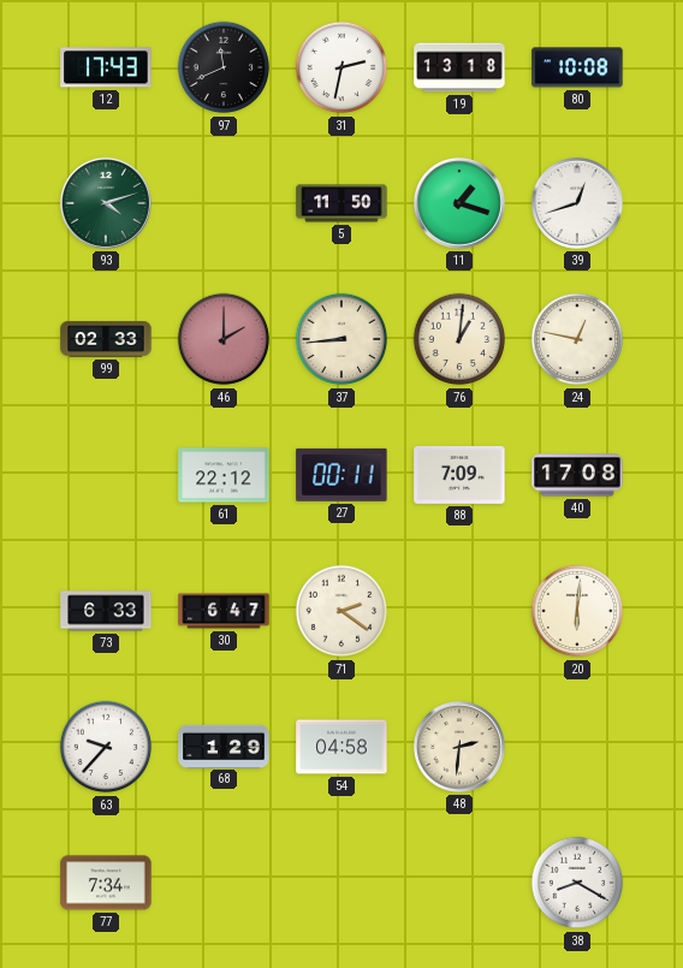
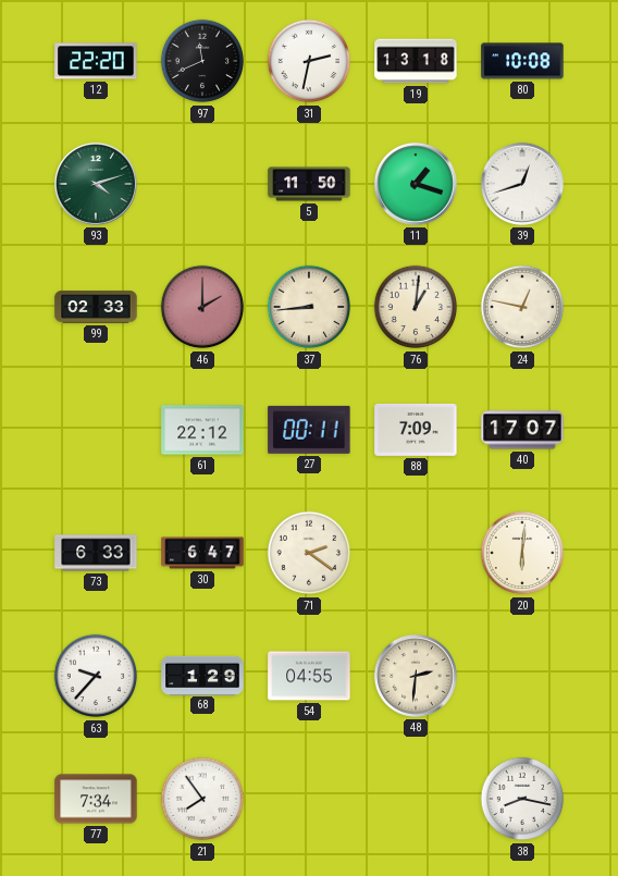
12: 17:43 -> 22:20 (96, 61)
40: 17:08 -> 17:07 (522, 430)
54: 04:58 -> 04:55 (309, 676)
21: none -> 7:54 (202, 799)
38: 8:20 -> 8:17 (522, 799)
